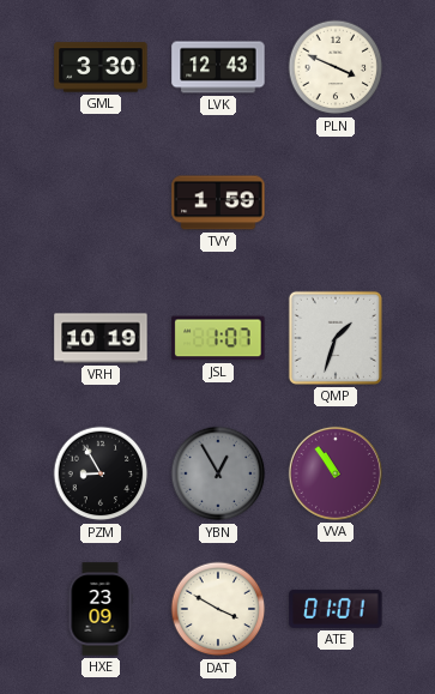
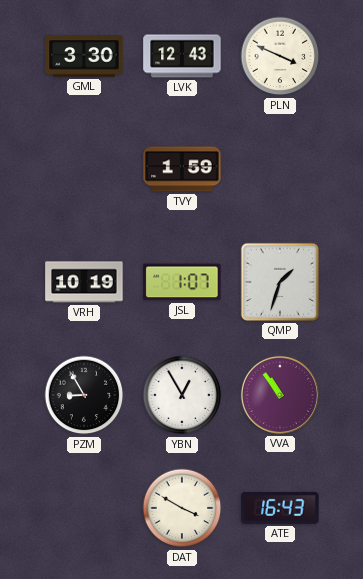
YBN dial: grey -> white (182, 395)
HXE: 23:09 -> none (101, 609)
ATE: 01:01 -> 16:43 (280, 508)
